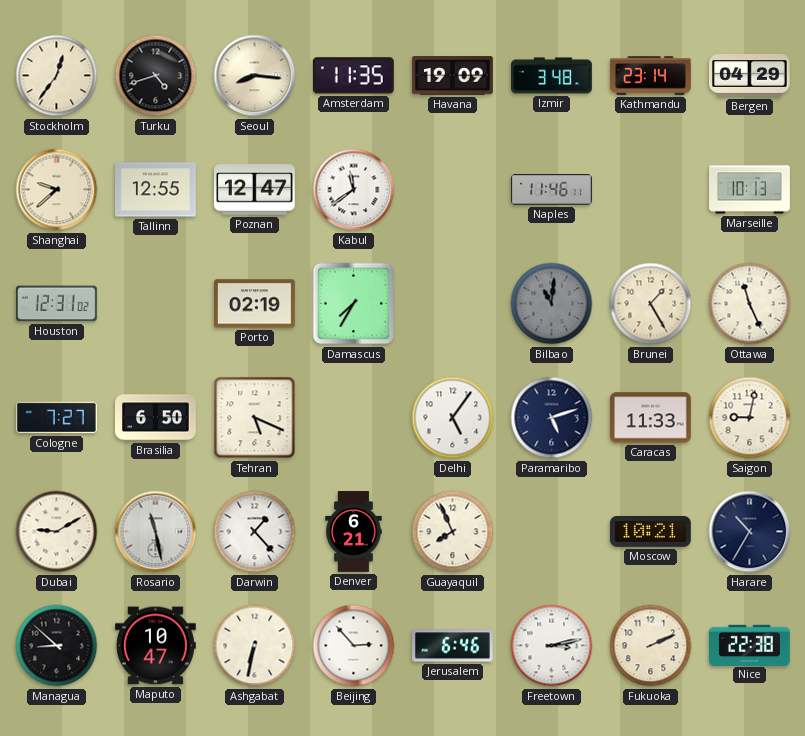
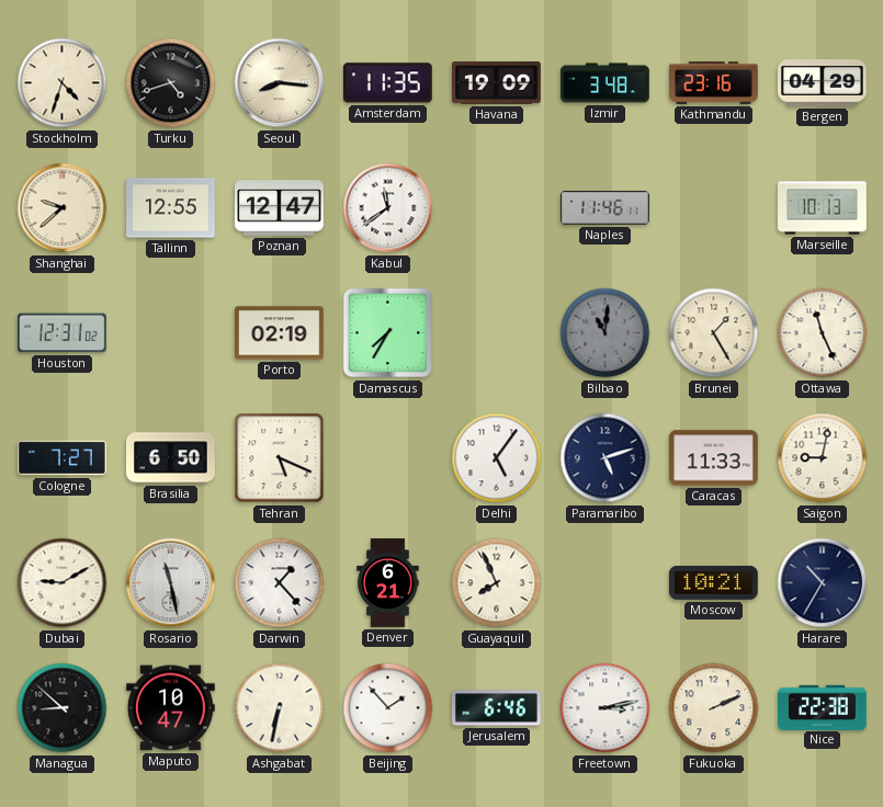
Stockholm: 12:36 -> 4:33 (63, 83)
Kathmandu: 23:14 -> 23:16 (714, 83)
Beijing: 2:53 -> 1:53 (388, 708)
